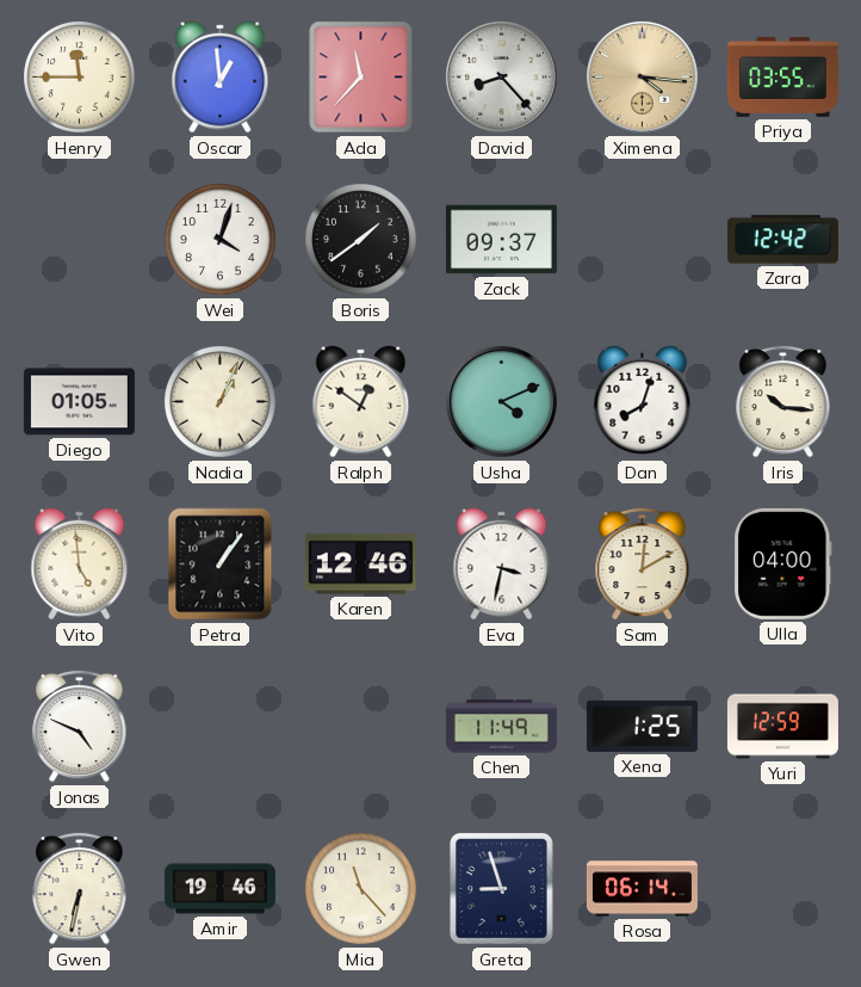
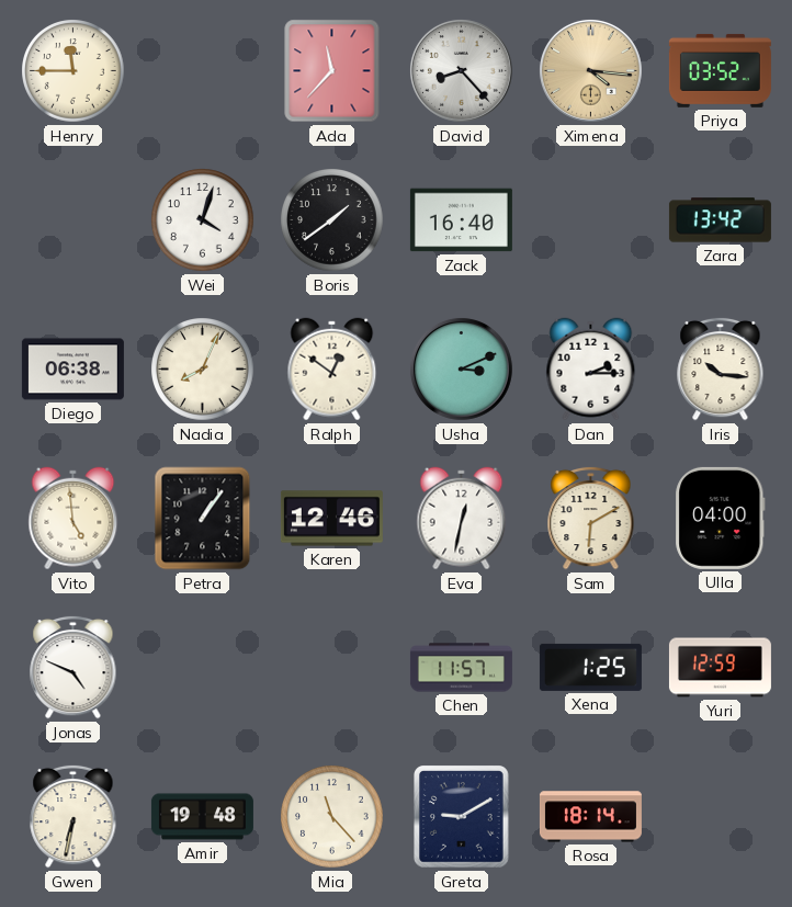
Oscar: 12:59 -> none (221, 78)
Priya: 03:55 -> 03:52 (720, 70)
Zack: 09:37 -> 16:40 (461, 220)
Zara: 12:42 -> 13:42 (720, 220)
Diego: 01:05 -> 06:38 (72, 370)
Nadia: 1:04 -> 8:04 (203, 370)
Usha: 4:11 -> 3:11 (461, 369)
Dan: 8:03 -> 2:15 (591, 370)
Eva: 3:32 -> 12:32 (462, 519)
Sam: 12:10 -> 6:10 (591, 518)
Chen: 11:49 -> 11:57 (461, 668)
Amir: 19:46 -> 19:48 (202, 817)
Greta: 8:57 -> 9:10 (462, 817)
Rosa: 06:14 -> 18:14 (590, 817)
